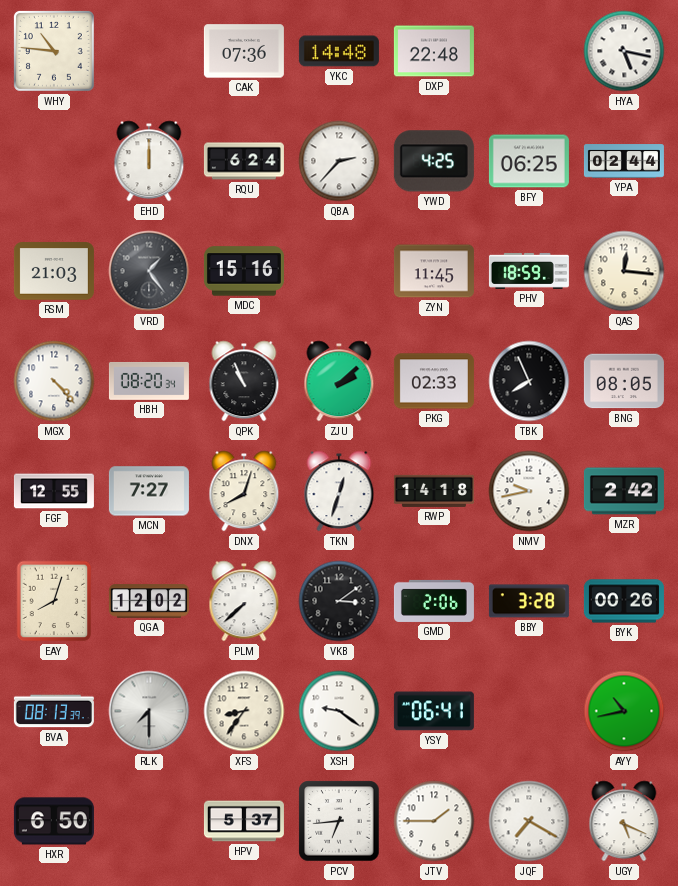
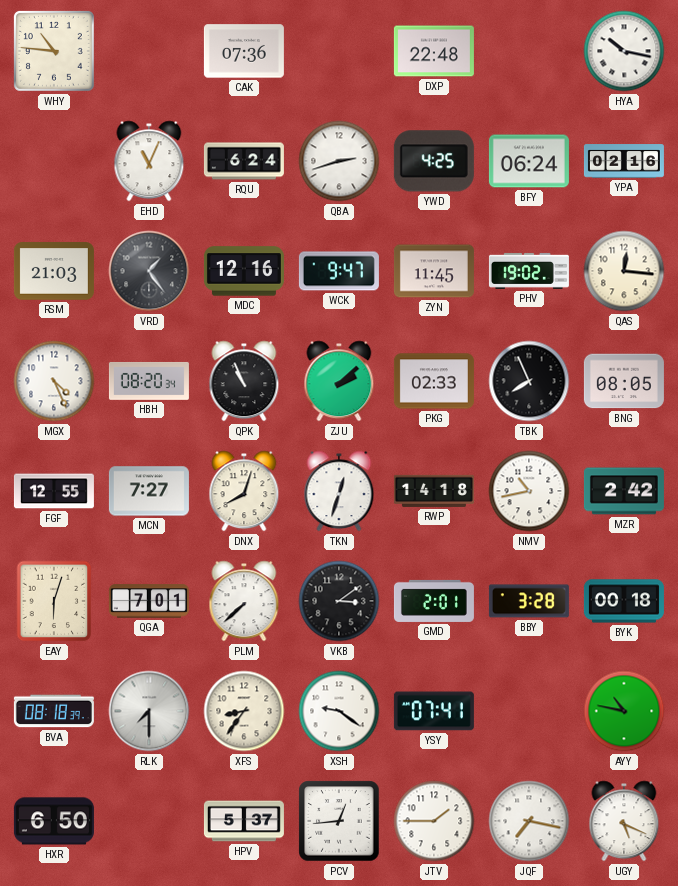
YKC: 14:48 -> none (339, 51)
HYA: 5:17 -> 10:17 (624, 51)
EHD: 12:00 -> 11:04 (149, 161)
QBA: 2:37 -> 2:42 (339, 161)
BFY: 06:25 -> 06:24 (529, 161)
YPA: 02:44 -> 02:16 (624, 161)
MDC: 15:16 -> 12:16 (244, 271)
WCK: none -> 9:47 (339, 271)
PHV: 18:59 -> 19:02 (529, 271)
MGX: 4:23 -> 4:26 (54, 381)
NMV: 9:43 -> 10:43 (529, 491)
EAY: 8:03 -> 6:03 (54, 601)
QGA: 12:02 -> 7:01 (149, 601)
GMD: 2:06 -> 2:01 (434, 601)
BYK: 00:26 -> 00:18 (624, 601)
BVA: 08:13 -> 08:18 (54, 711)
YSY: 06:41 -> 07:41 (434, 711)
AYY: 10:43 -> 10:47 (624, 711)
PCV: 6:44 -> 12:44 (339, 821)
JQF: 7:20 -> 7:17 (529, 821)
